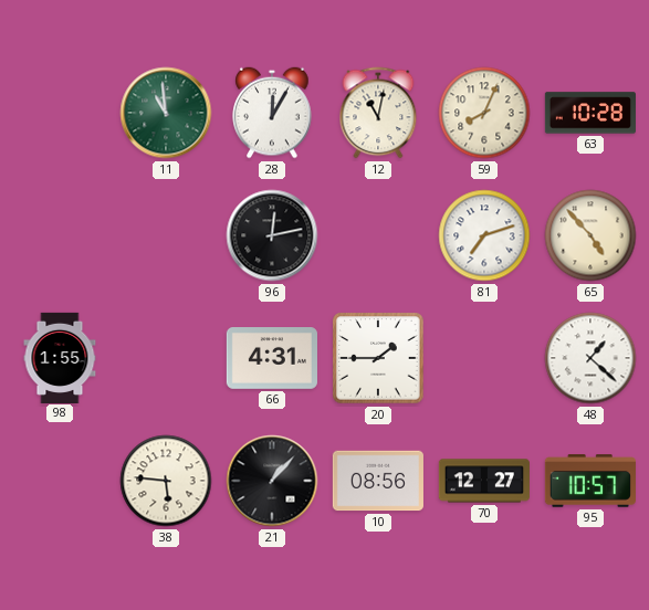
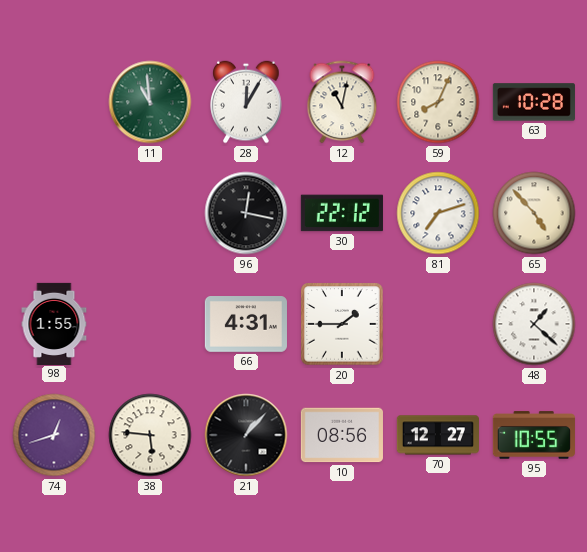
96: 12:13 -> 12:17 (246, 213)
30: none -> 22:12 (342, 213)
74: none -> 12:42 (54, 435)
95: 10:57 -> 10:55 (533, 435)
